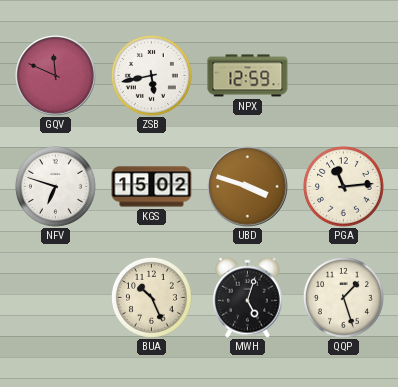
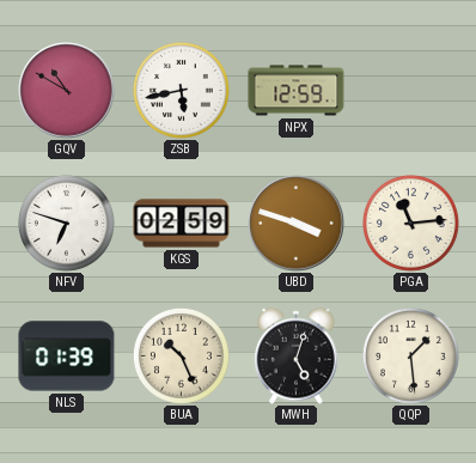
GQV: 11:49 -> 10:50 (67, 91)
KGS: 15:02 -> 02:59 (182, 224)
NLS: none -> 01:39 (67, 357)
QQP: 1:27 -> 1:29 (410, 355)
